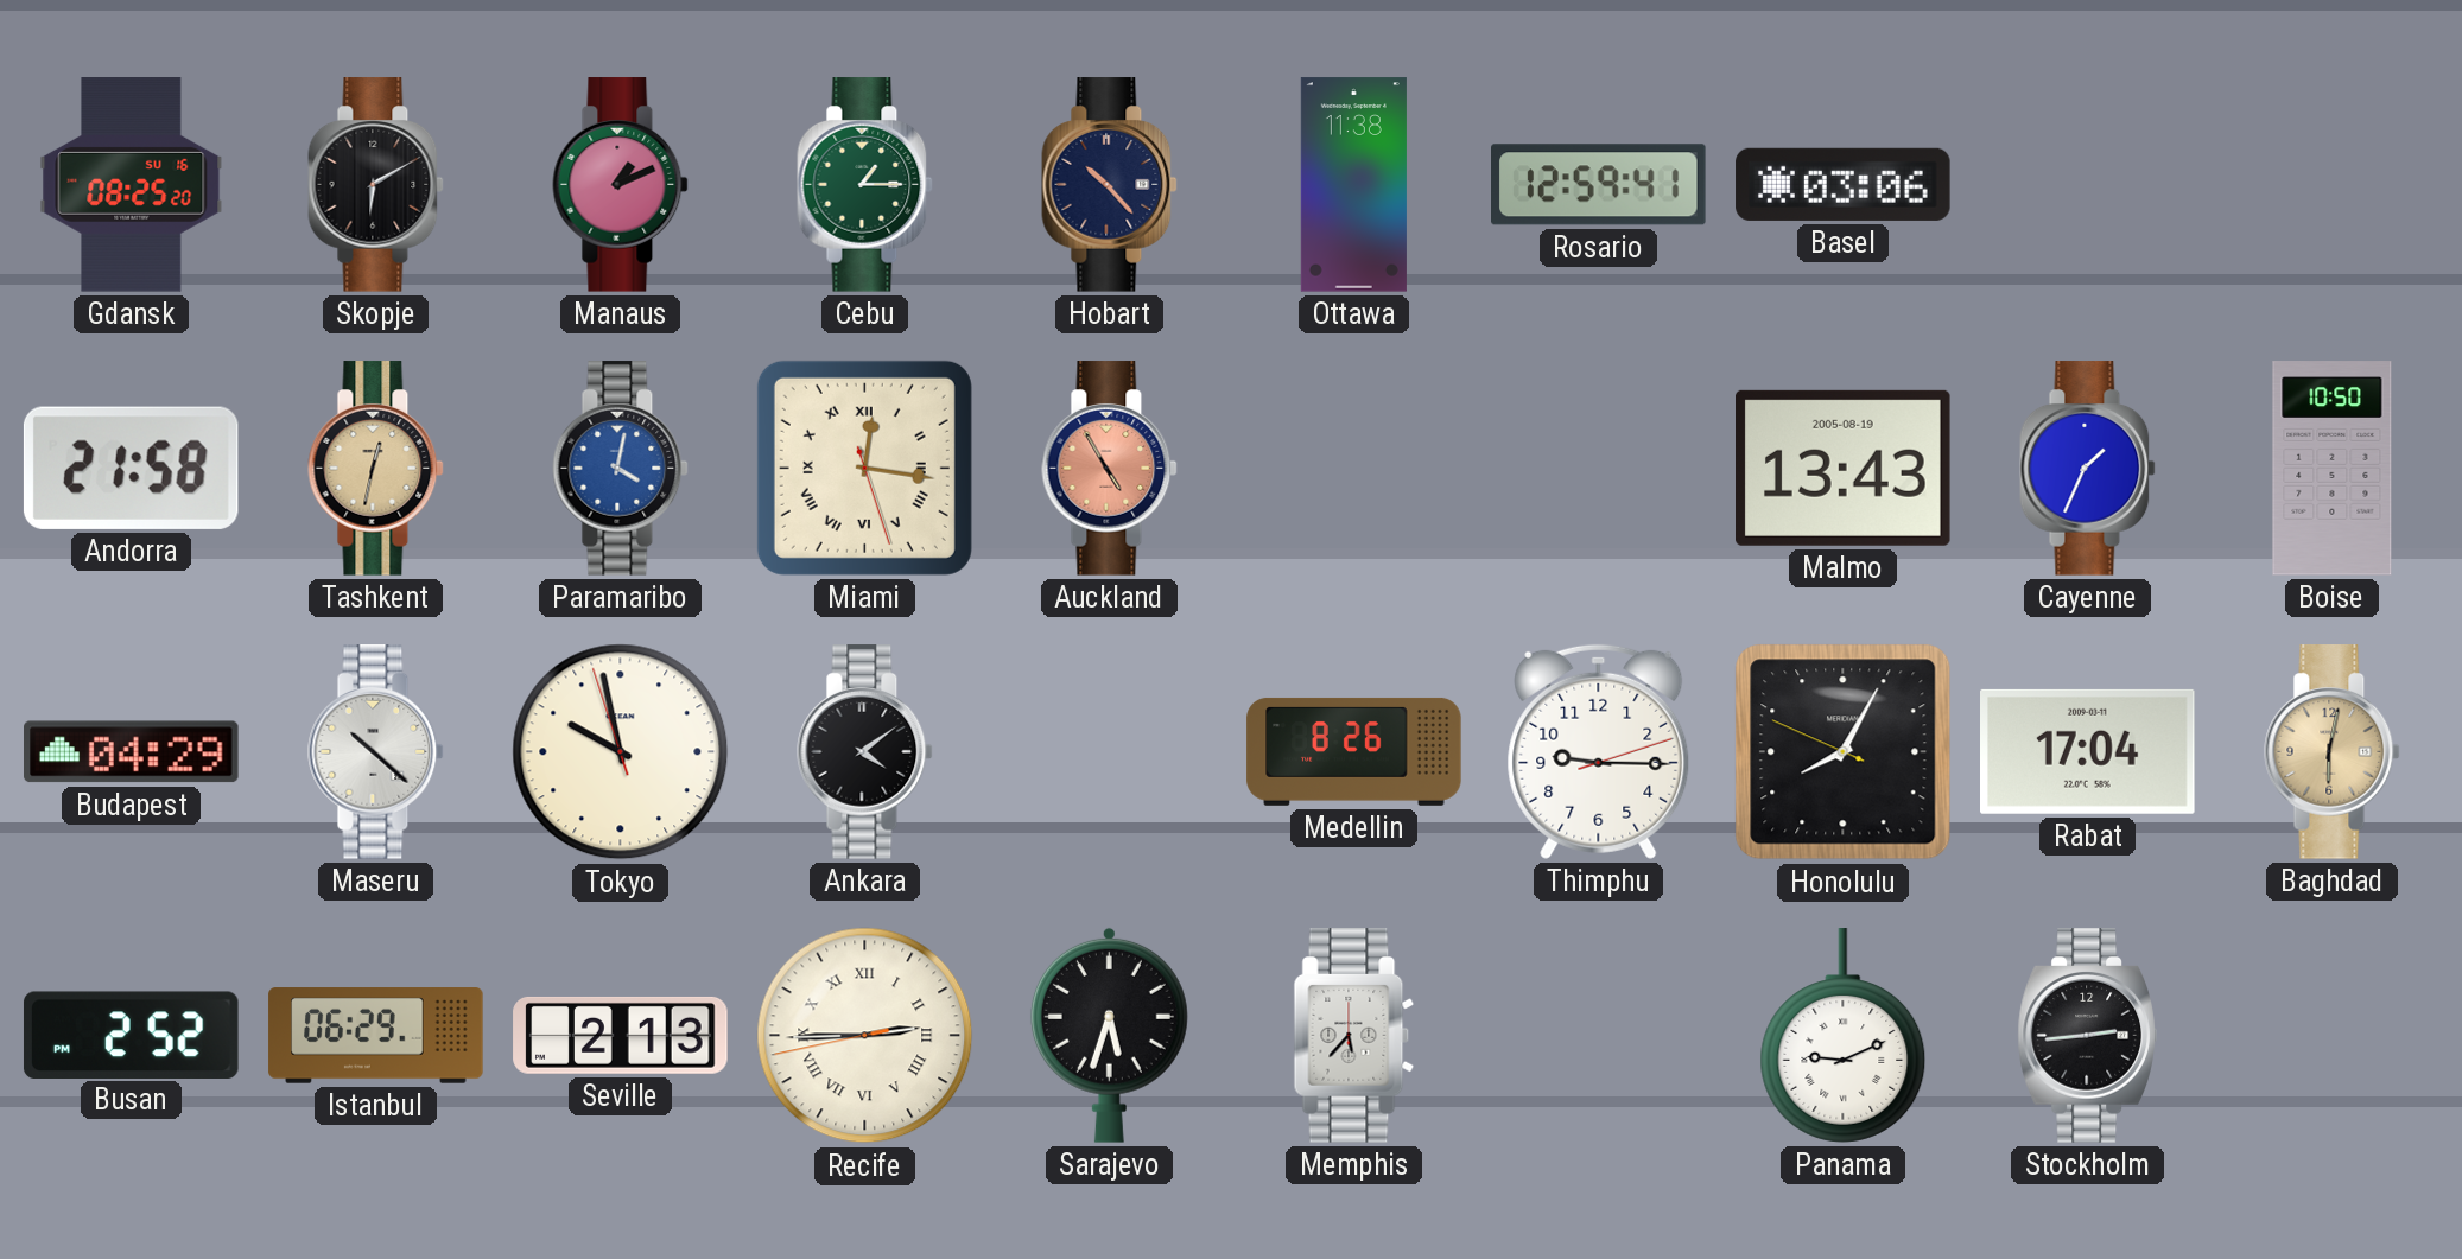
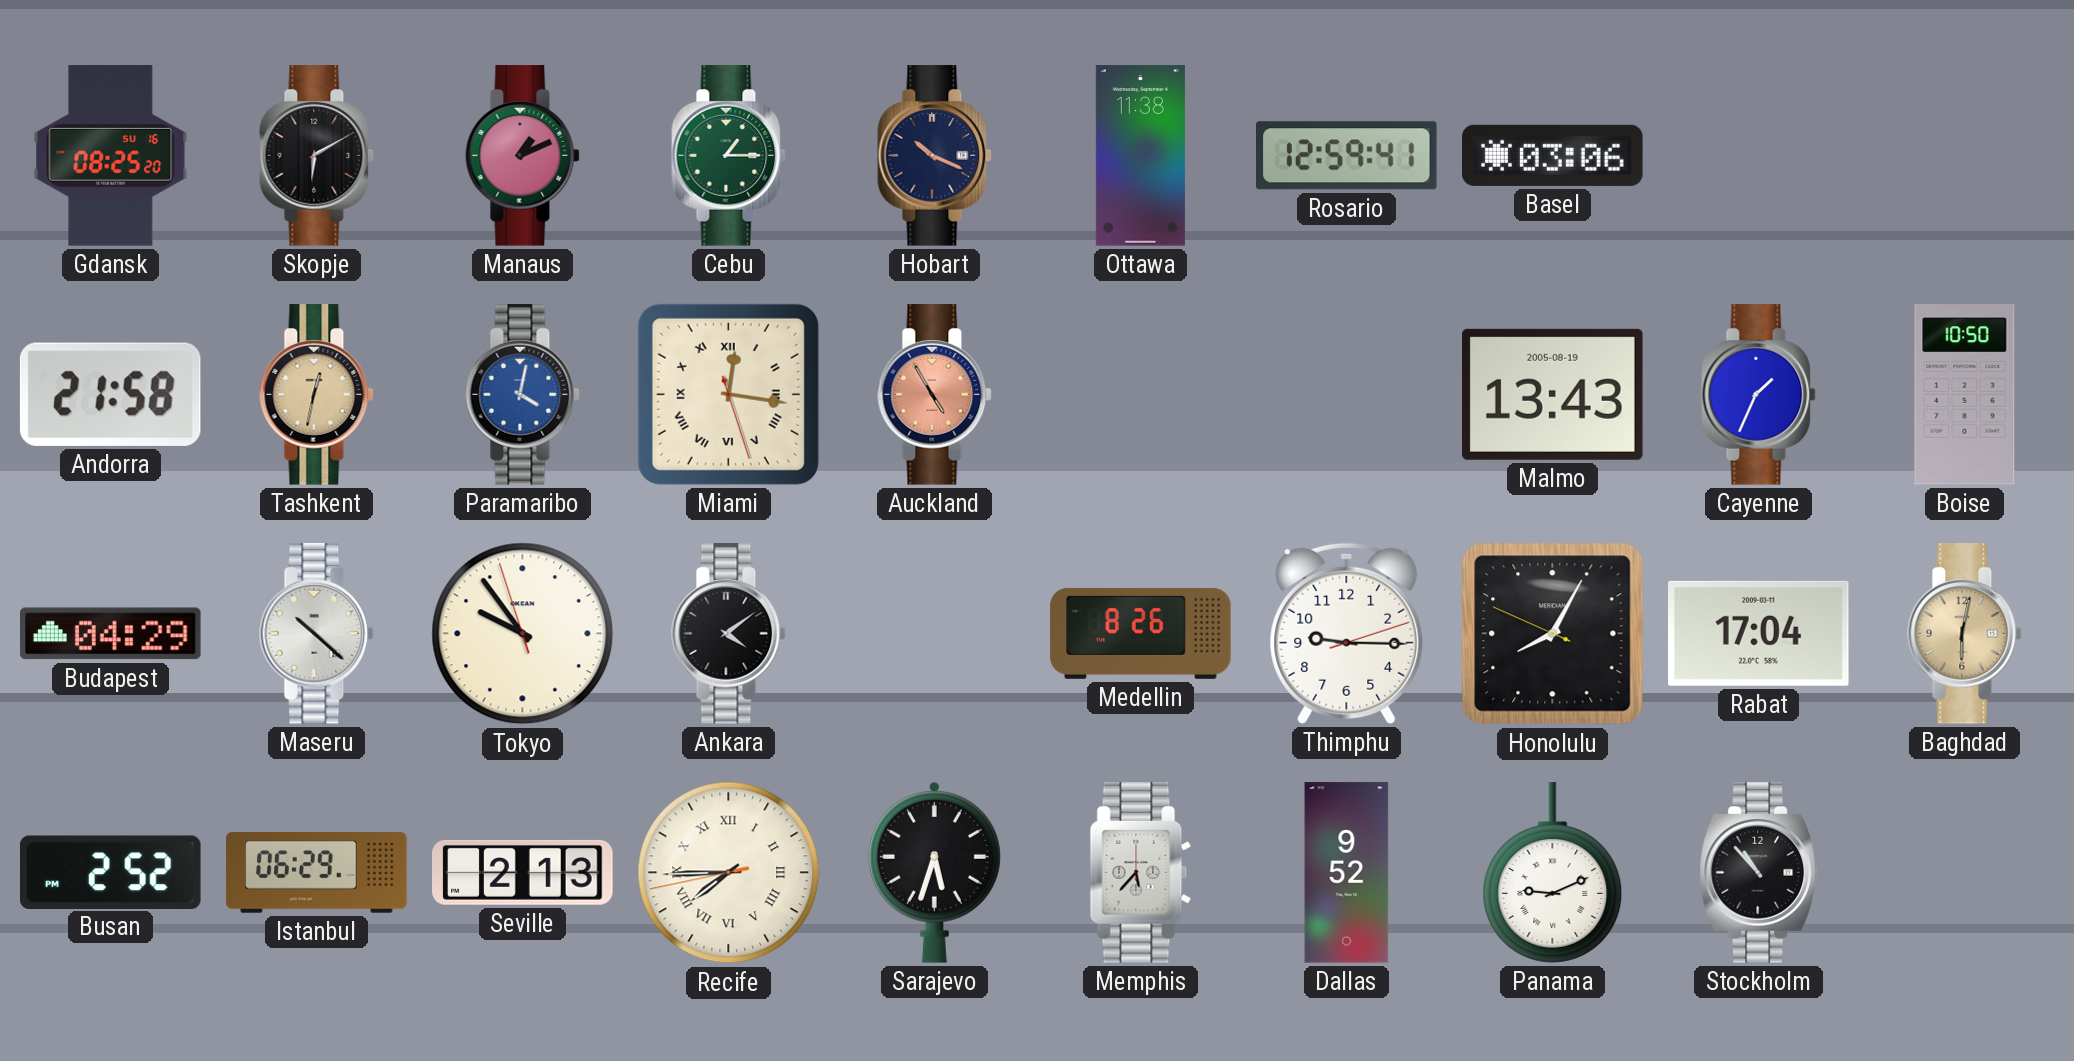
Hobart: 10:23 -> 10:19 (935, 156)
Tokyo: 9:57 -> 9:53 (523, 634)
Recife: 2:44 -> 7:44 (729, 873)
Dallas: none -> 9:52 (1347, 873)
Stockholm: 2:44 -> 10:53 (1758, 873)
